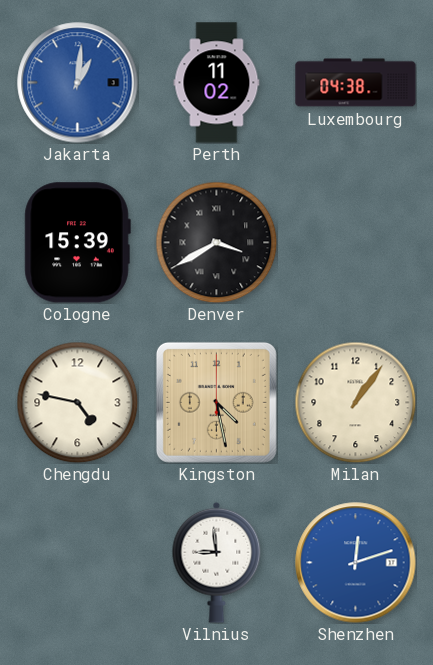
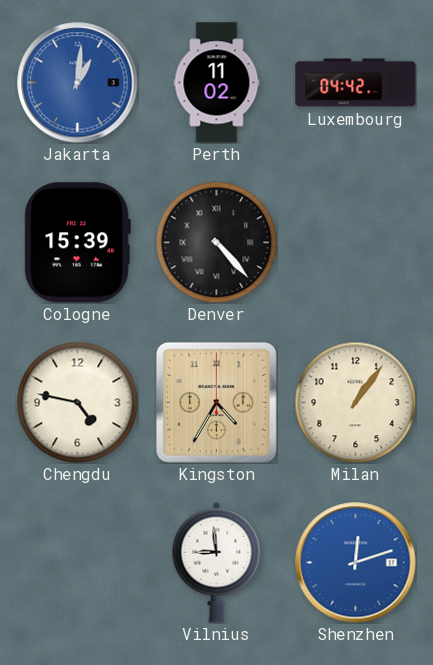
Luxembourg: 04:38 -> 04:42 (356, 83)
Denver: 3:40 -> 4:23 (216, 242)
Kingston: 4:28 -> 4:35 (216, 402)
